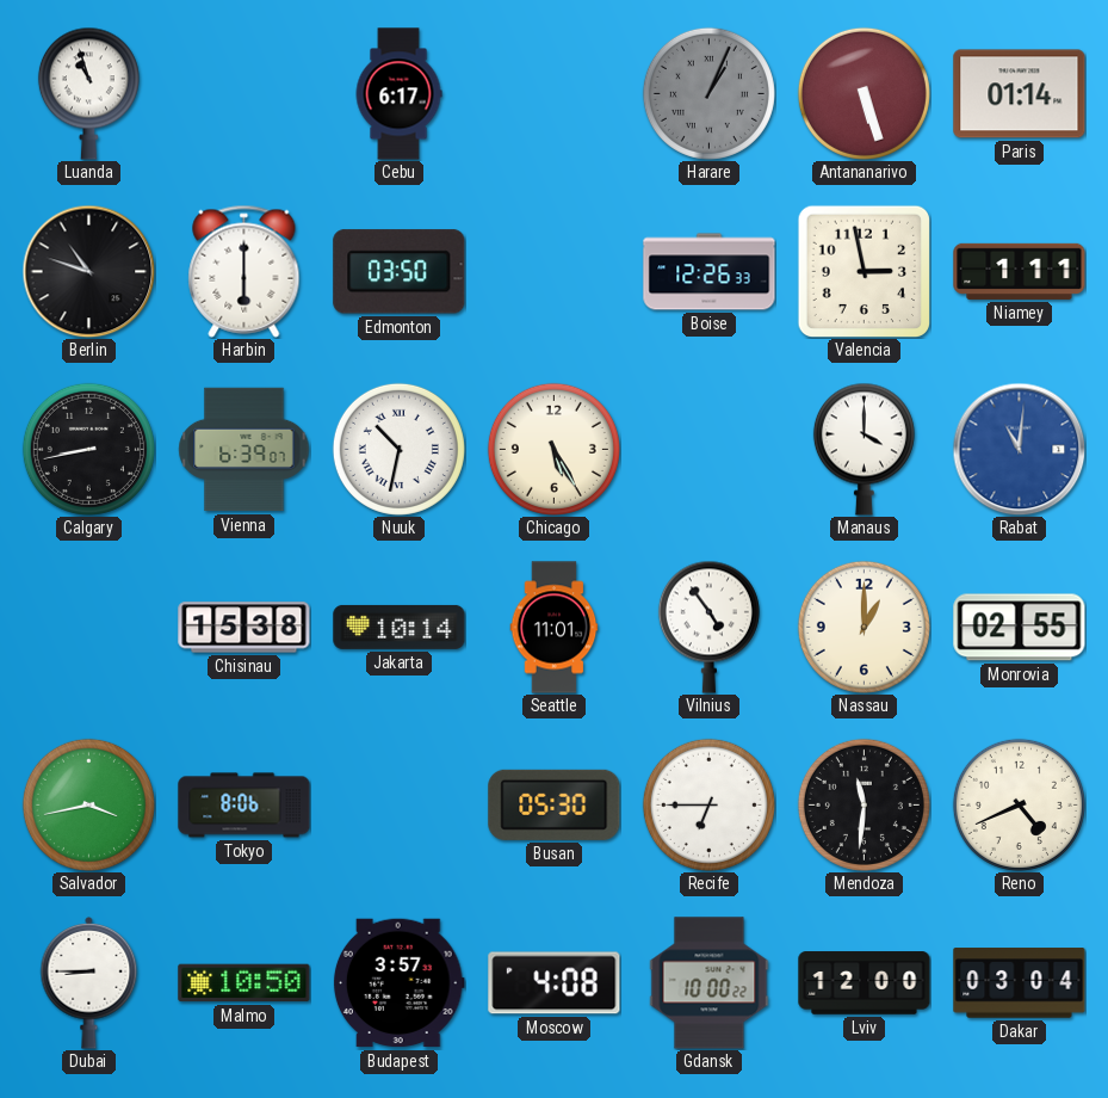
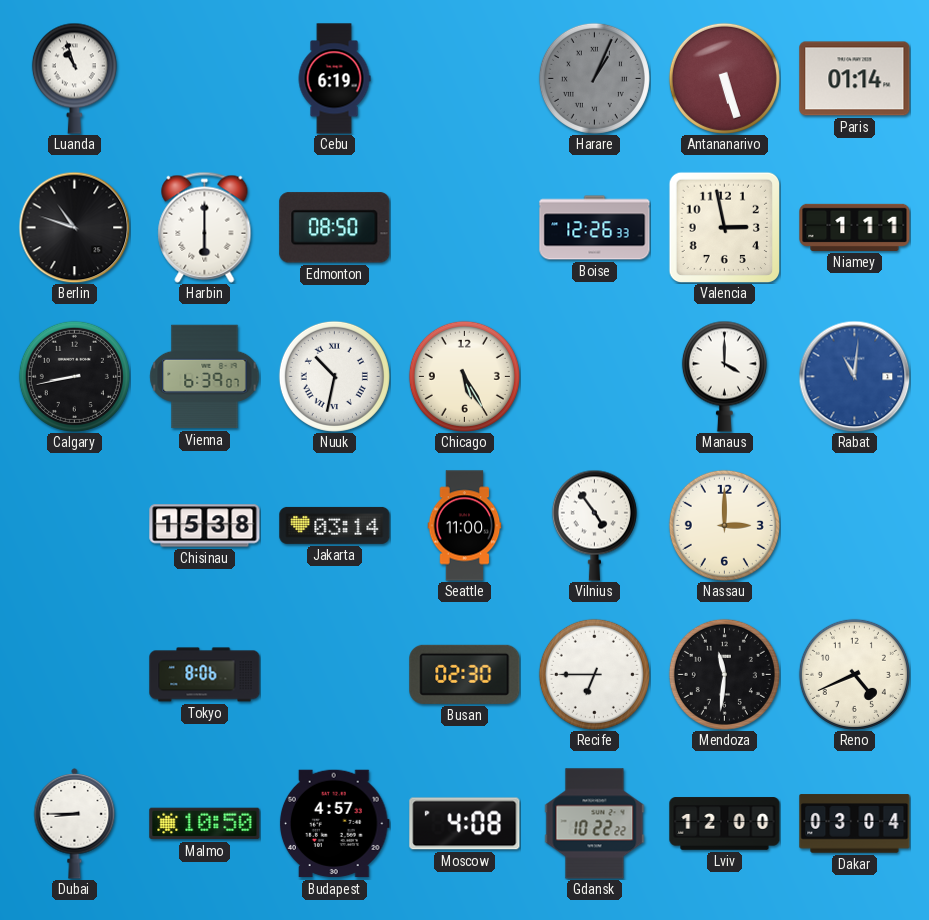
Cebu: 6:17 -> 6:19 (334, 79)
Edmonton: 03:50 -> 08:50 (335, 228)
Jakarta: 10:14 -> 03:14 (335, 525)
Seattle: 11:01 -> 11:00 (465, 526)
Nassau: 1:00 -> 3:00 (724, 525)
Monrovia: 02:55 -> none (1020, 628)
Salvador: 3:43 -> none (88, 804)
Busan: 05:30 -> 02:30 (465, 674)
Budapest: 3:57 -> 4:57 (334, 824)
Gdansk: 10:00 -> 10:22 (595, 824)
